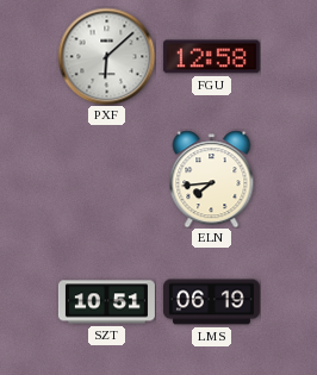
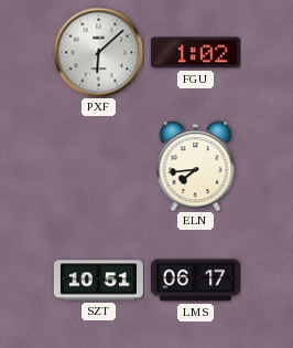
FGU: 12:58 -> 1:02 (195, 53)
LMS: 06:19 -> 06:17 (195, 281)
